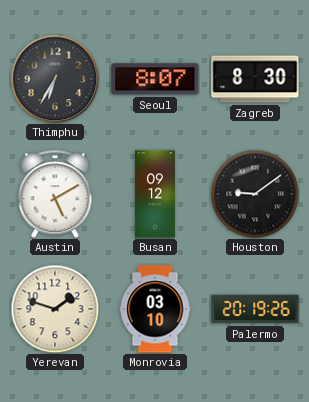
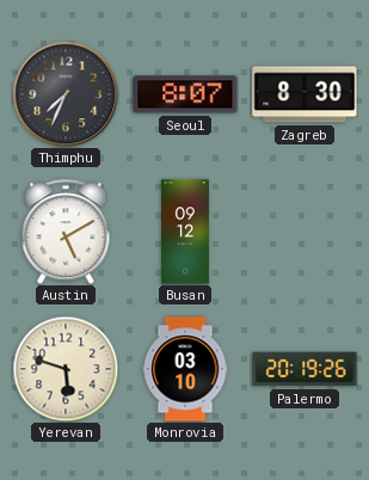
Thimphu: 6:35 -> 7:34 (66, 94)
Houston: 9:09 -> none (255, 194)
Yerevan: 1:48 -> 5:48 (66, 369)
